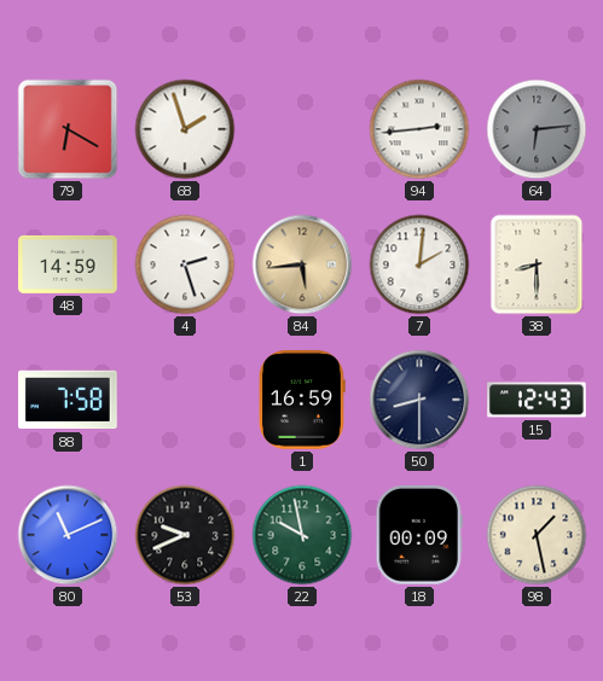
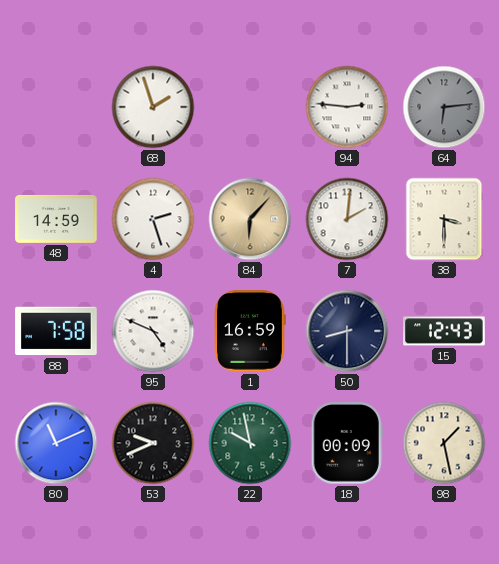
79: 6:20 -> none (68, 129)
94: 2:44 -> 2:46 (347, 107)
84: 5:44 -> 6:07 (250, 219)
38: 8:30 -> 3:30 (444, 219)
95: none -> 4:49 (153, 331)
